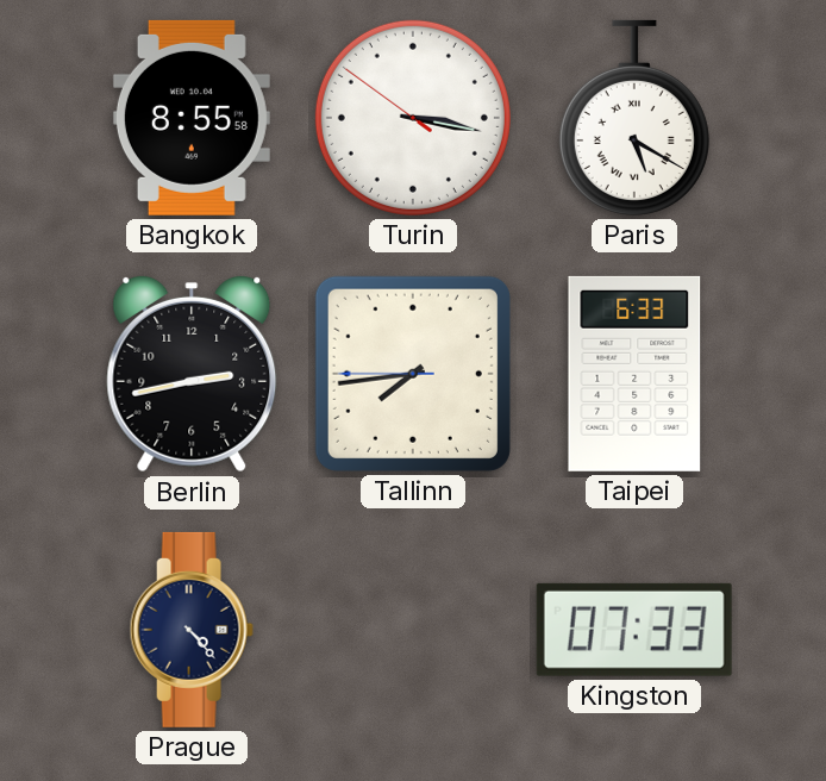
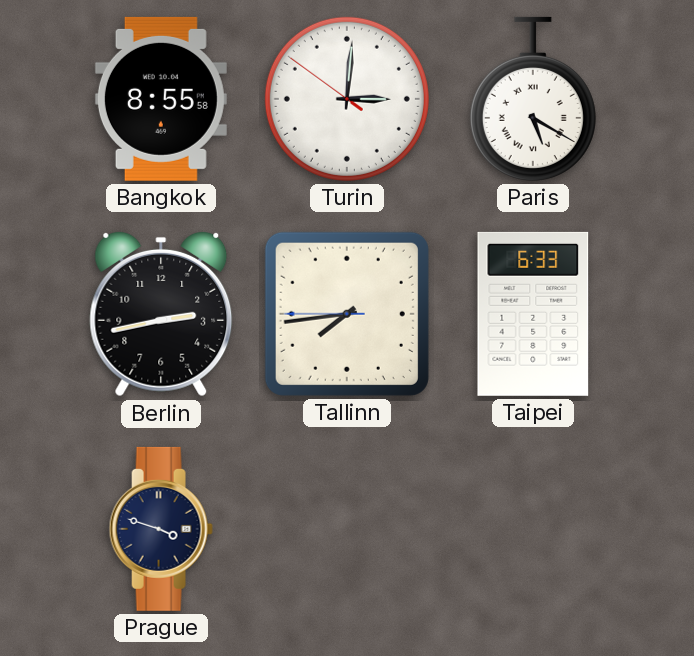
Turin: 3:16 -> 3:00 (347, 99)
Prague: 4:23 -> 3:48 (161, 529)
Kingston: 07:33 -> none (634, 630)
